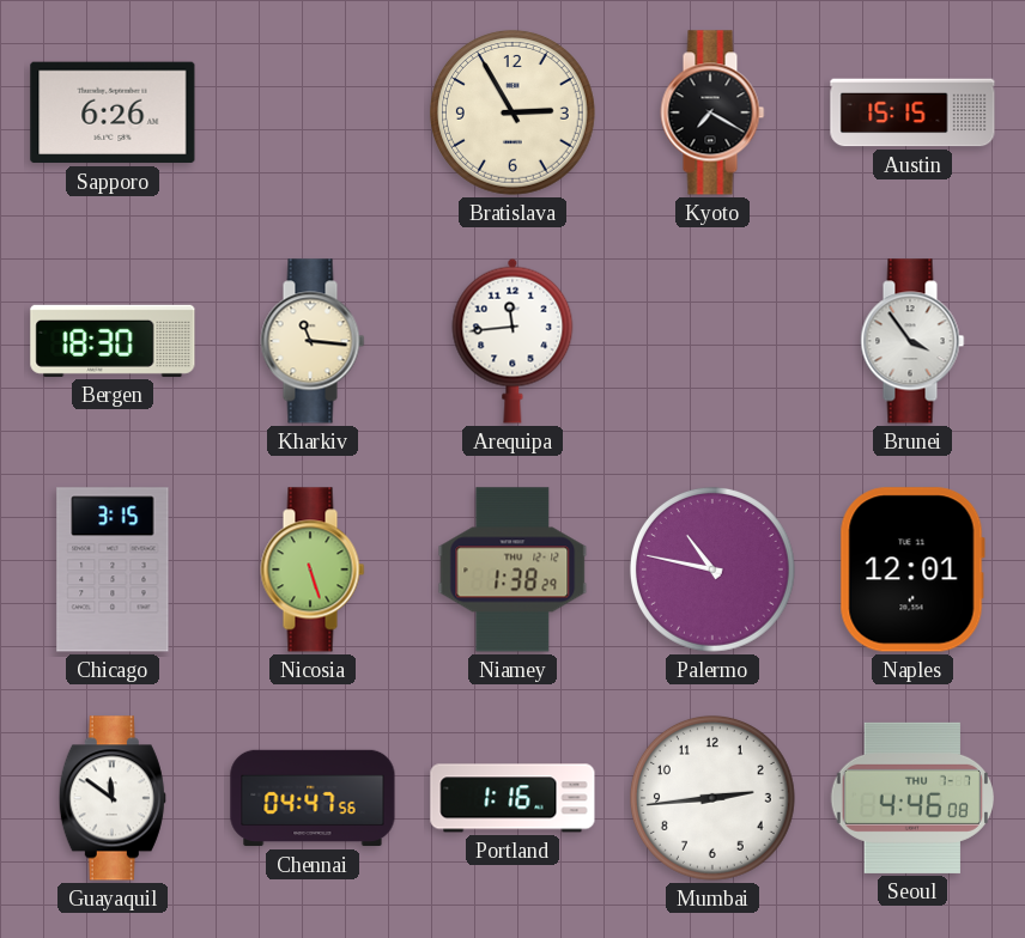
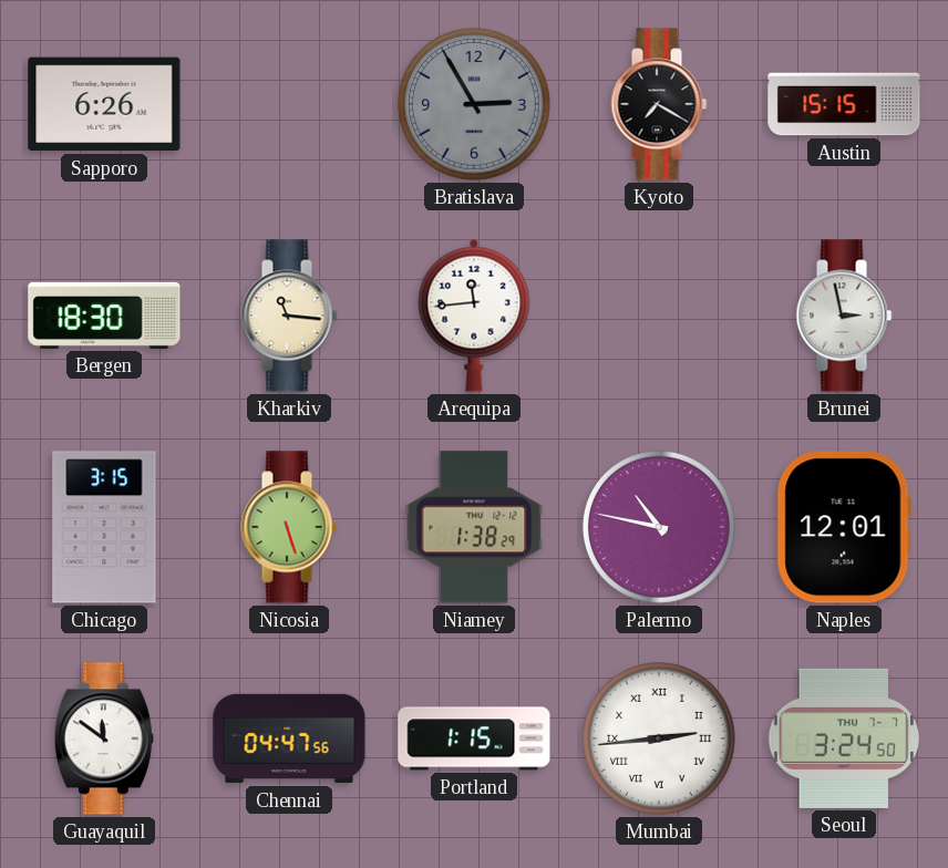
Bratislava dial: cream -> grey (474, 104)
Brunei: 3:54 -> 2:58 (844, 316)
Portland: 1:16 -> 1:15 (474, 738)
Mumbai numerals: Arabic -> Roman (659, 738)
Seoul: 4:46 -> 3:24 (843, 738)
